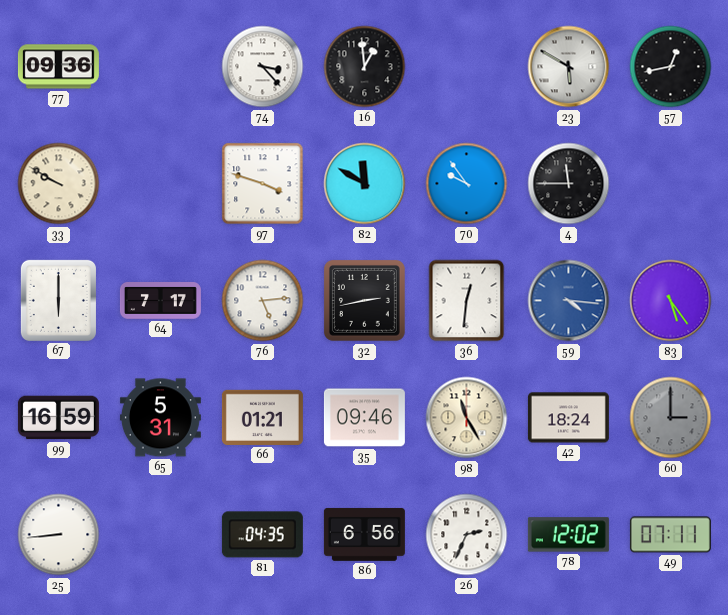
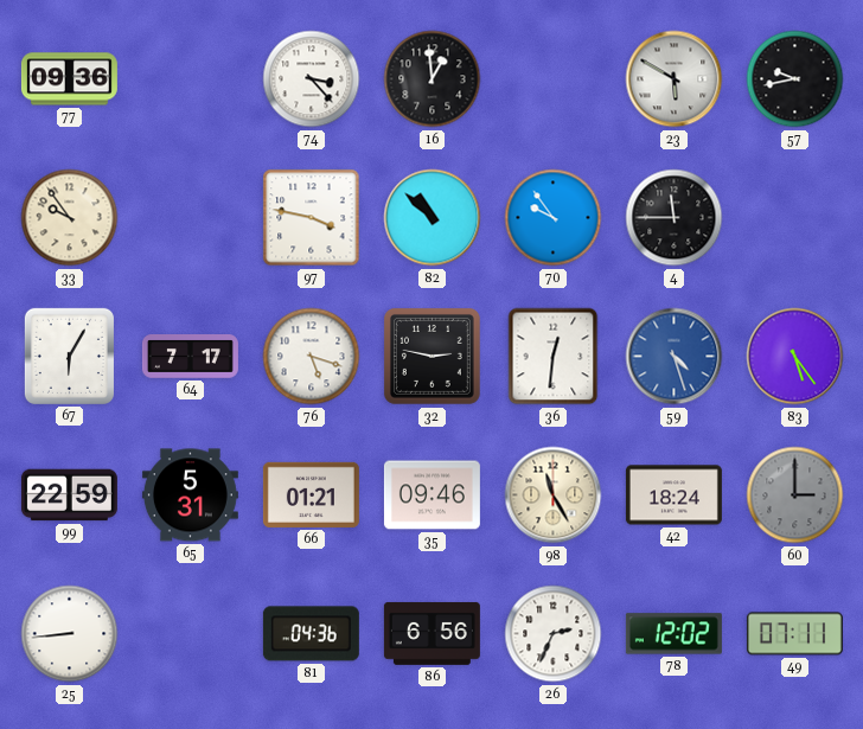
57: 12:43 -> 9:43 (795, 79)
33: 9:50 -> 9:54 (70, 218)
97: 3:48 -> 3:47 (312, 218)
82: 11:50 -> 10:52 (433, 218)
67: 6:00 -> 6:05 (69, 356)
76: 5:14 -> 5:18 (312, 357)
32: 2:43 -> 2:47 (431, 356)
59: 4:16 -> 4:27 (675, 357)
99: 16:59 -> 22:59 (69, 495)
81: 04:35 -> 04:36 (311, 634)
